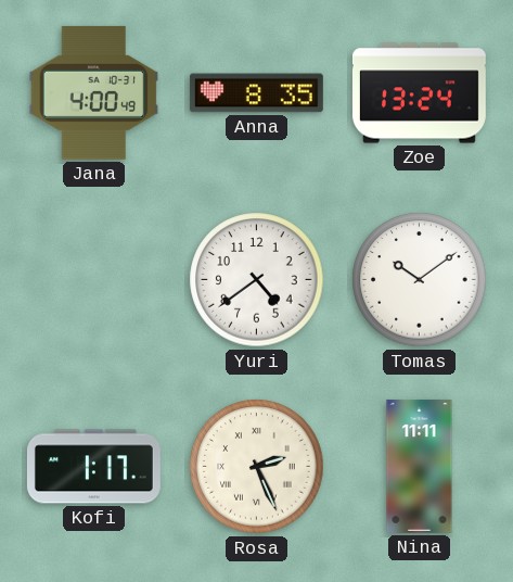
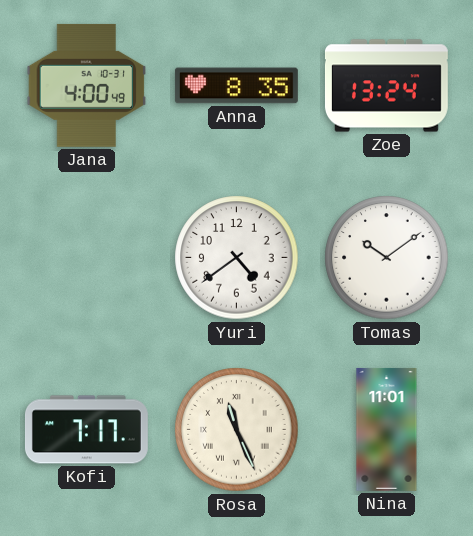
Kofi: 1:17 -> 7:17 (86, 430)
Rosa: 2:26 -> 11:26 (237, 430)
Nina: 11:11 -> 11:01 (387, 429)
